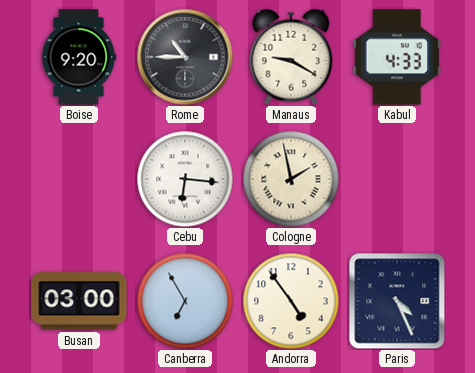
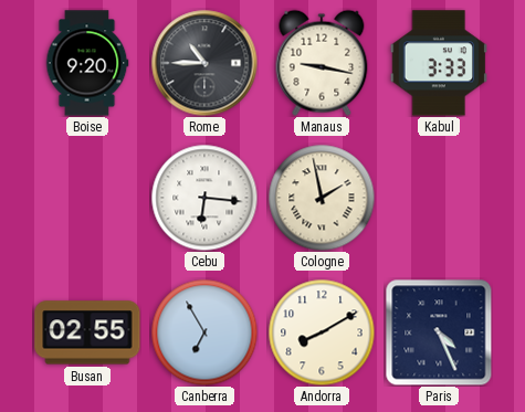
Manaus: 9:20 -> 9:17 (322, 63)
Kabul: 4:33 -> 3:33 (438, 63)
Busan: 03:00 -> 02:55 (87, 332)
Andorra: 4:54 -> 8:10 (322, 332)
